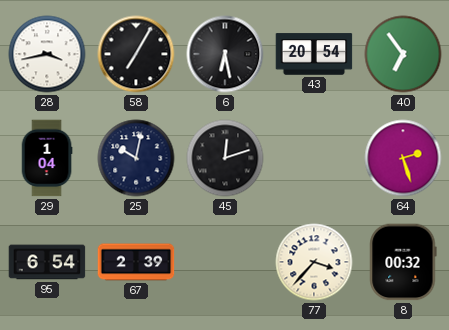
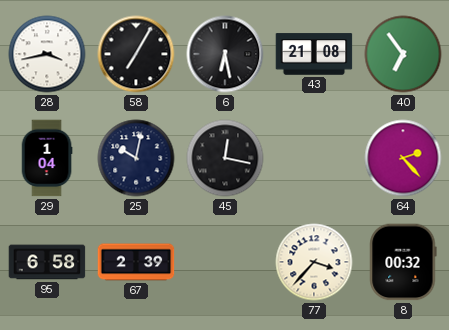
43: 20:54 -> 21:08 (314, 54)
45: 12:12 -> 12:17 (225, 158)
64: 2:27 -> 2:23 (403, 158)
95: 6:54 -> 6:58 (47, 262)
